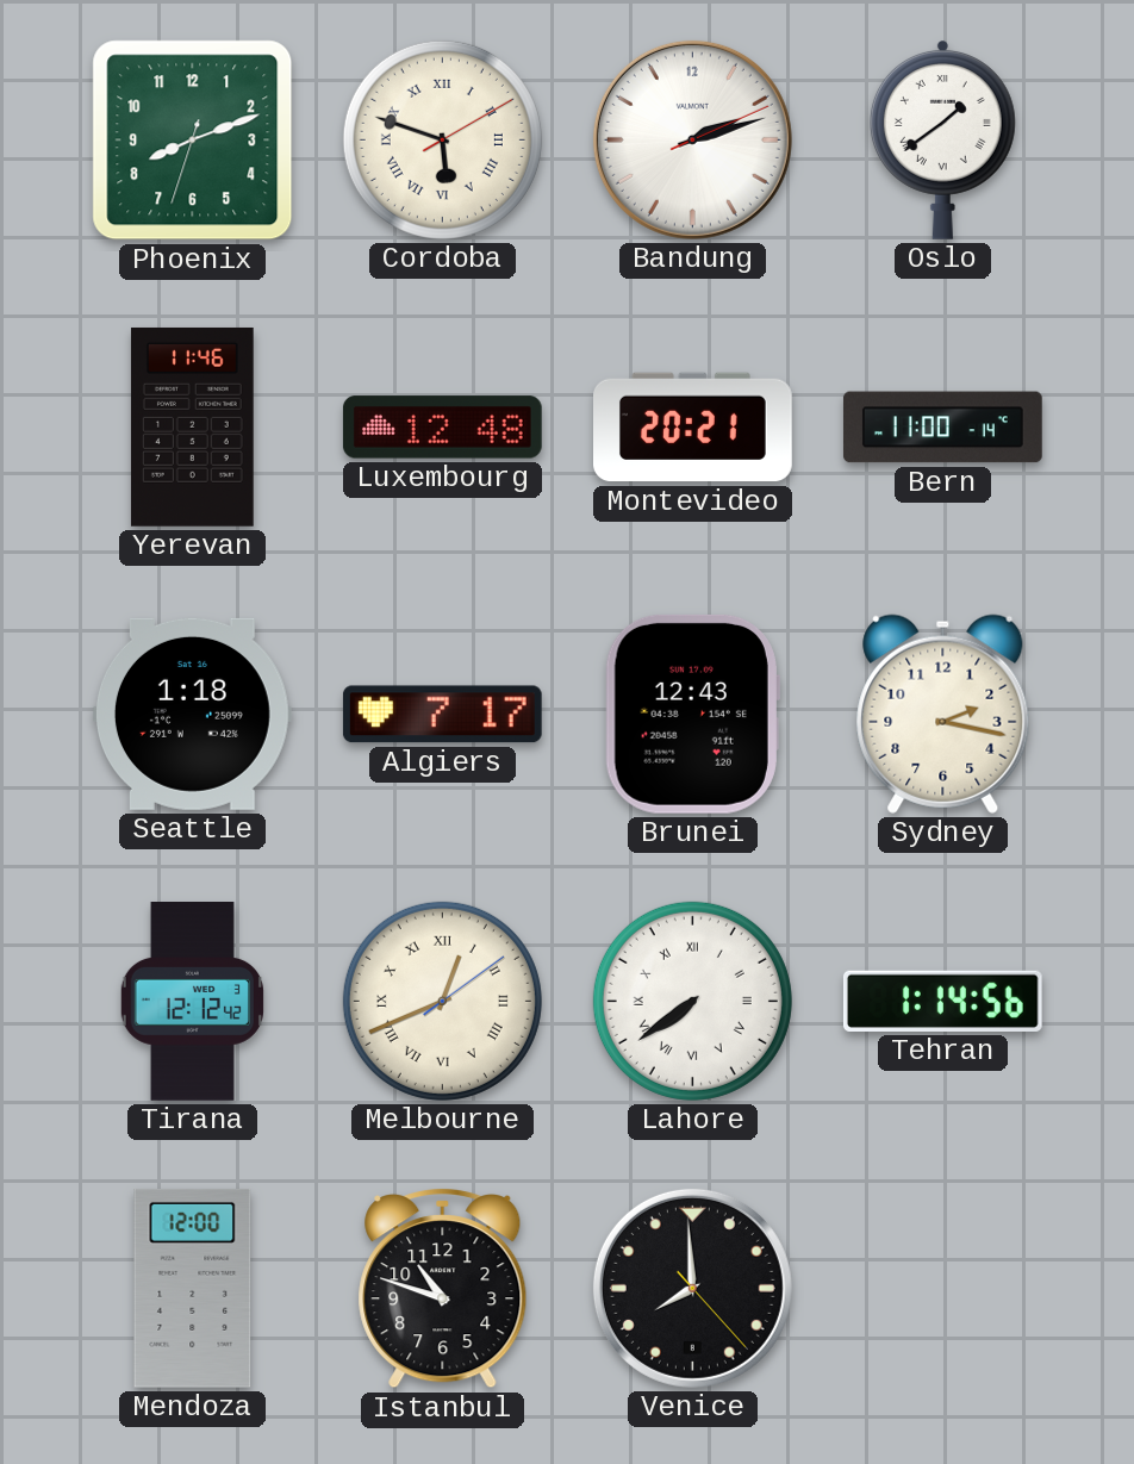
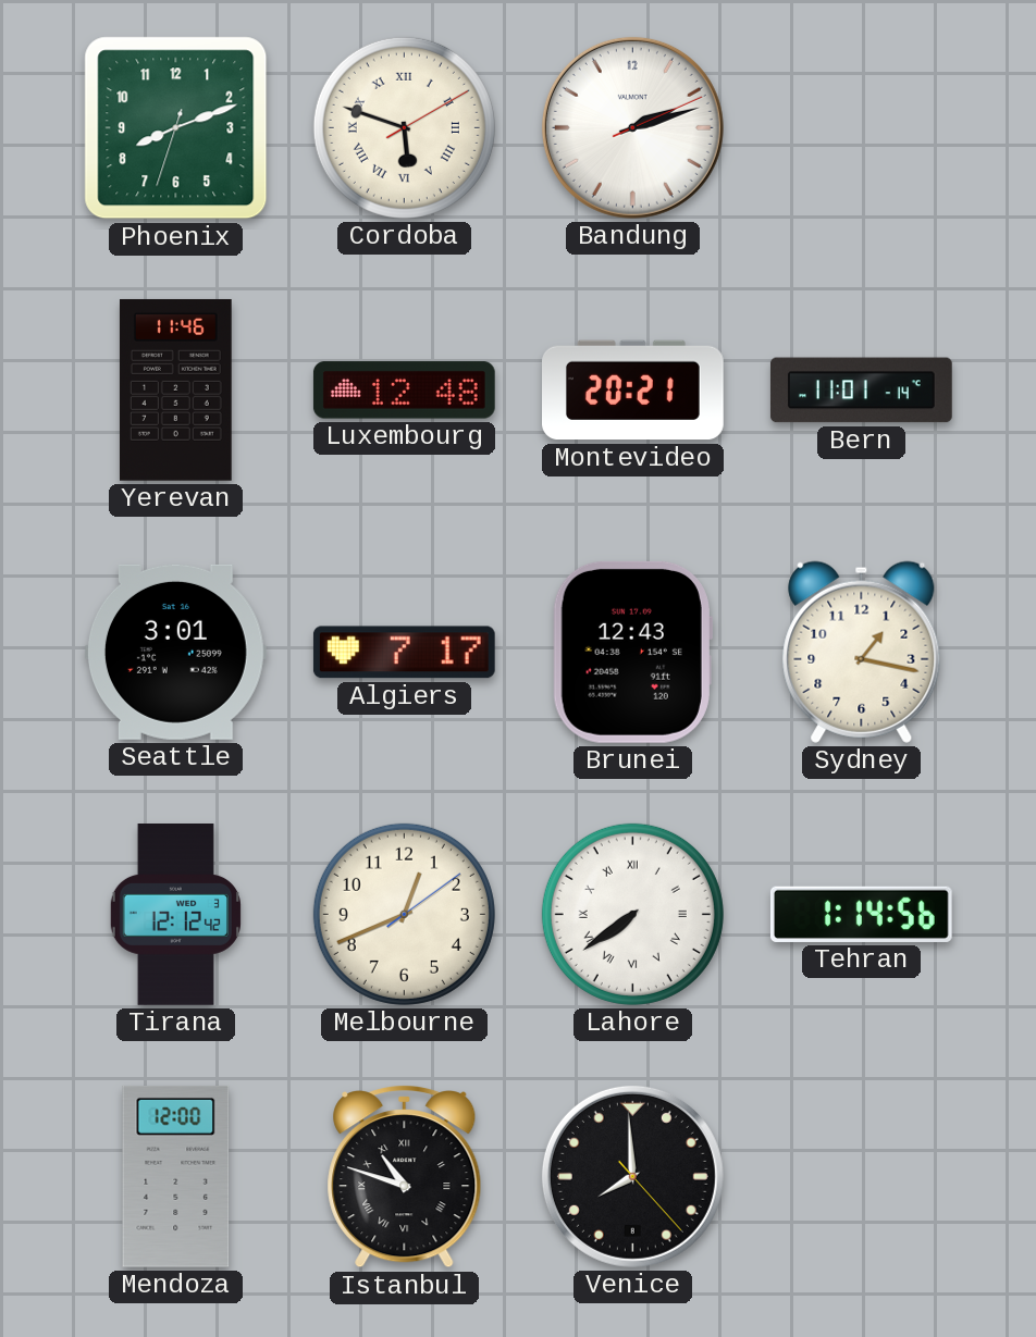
Oslo: 1:39 -> none (942, 141)
Bern: 11:00 -> 11:01 (861, 391)
Seattle: 1:18 -> 3:01 (175, 652)
Sydney: 2:17 -> 1:17 (862, 652)
Melbourne numerals: Roman -> Arabic (404, 914)
Istanbul numerals: Arabic -> Roman (405, 1177)
